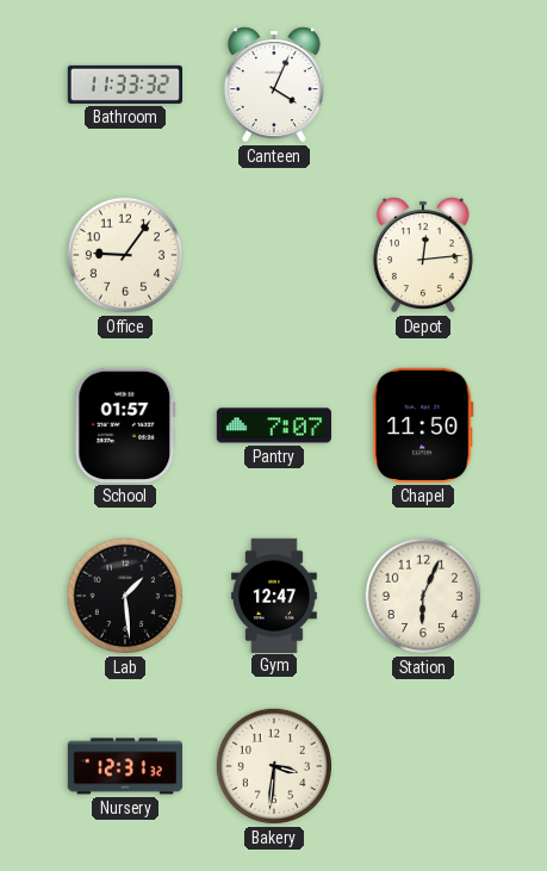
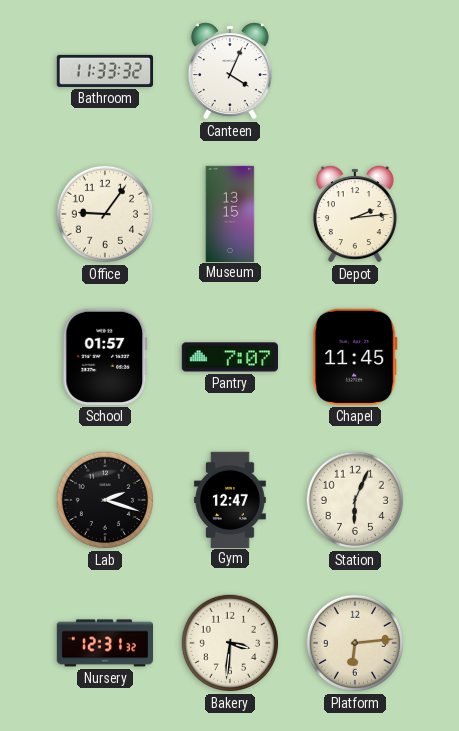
Museum: none -> 13:15 (230, 213)
Depot: 12:14 -> 2:14 (355, 214)
Chapel: 11:50 -> 11:45 (355, 357)
Lab: 1:29 -> 2:18 (105, 500)
Platform: none -> 6:14 (355, 643)
